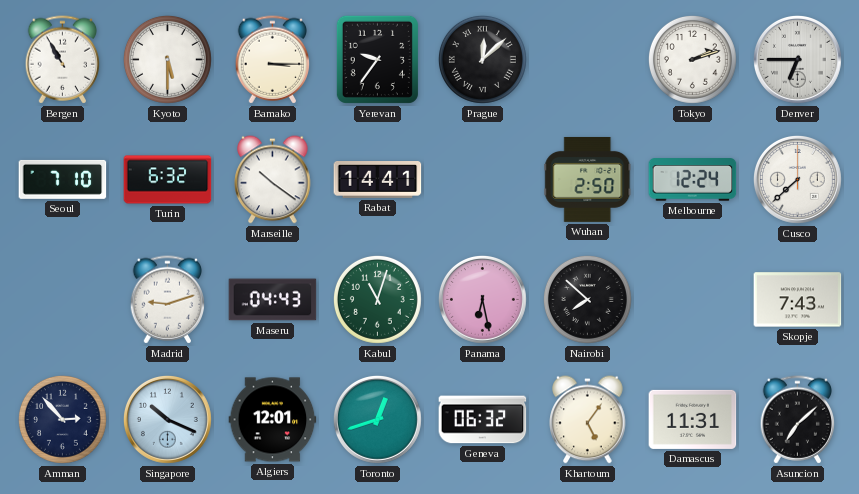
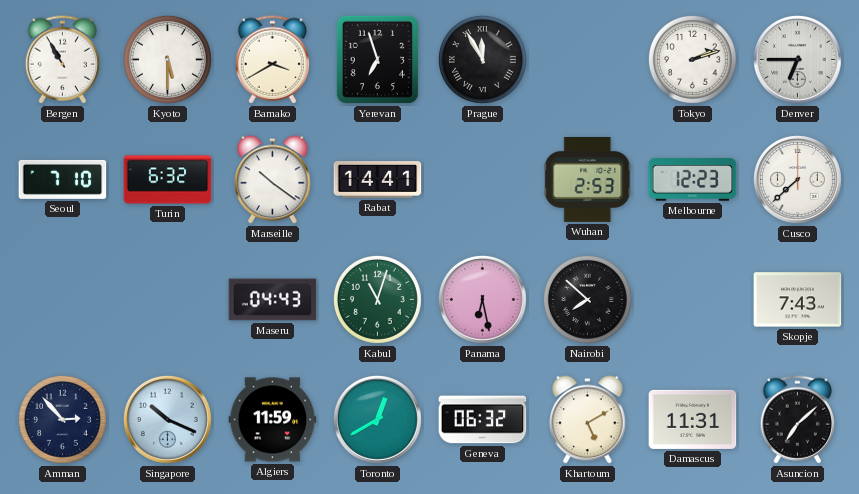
Bamako: 3:15 -> 3:40 (273, 60)
Yerevan: 9:36 -> 6:57 (377, 59)
Prague: 12:08 -> 11:55 (482, 59)
Wuhan: 2:50 -> 2:53 (588, 179)
Melbourne: 12:24 -> 12:23 (693, 180)
Madrid: 9:12 -> none (168, 300)
Algiers: 12:01 -> 11:59 (273, 420)
Toronto: 12:42 -> 12:40 (377, 419)
Khartoum: 5:06 -> 5:10 (588, 420)
